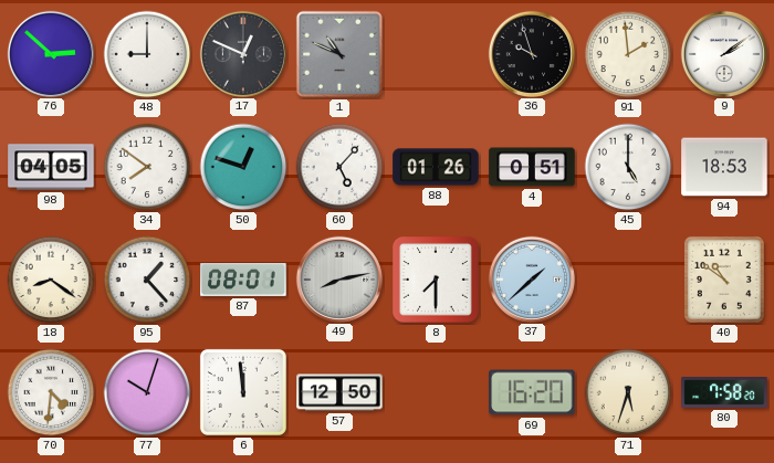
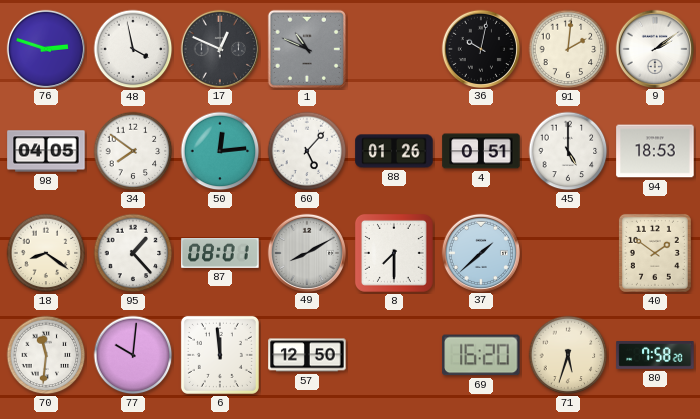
76: 2:52 -> 2:48 (45, 48)
48: 9:00 -> 3:58 (133, 49)
36: 9:57 -> 10:02 (480, 48)
91: 1:59 -> 2:01 (568, 49)
50: 12:48 -> 12:14 (220, 151)
49: 8:13 -> 8:10 (306, 252)
40: 10:51 -> 1:51 (655, 253)
70: 4:31 -> 11:31 (46, 355)
77: 10:03 -> 10:01 (133, 355)
